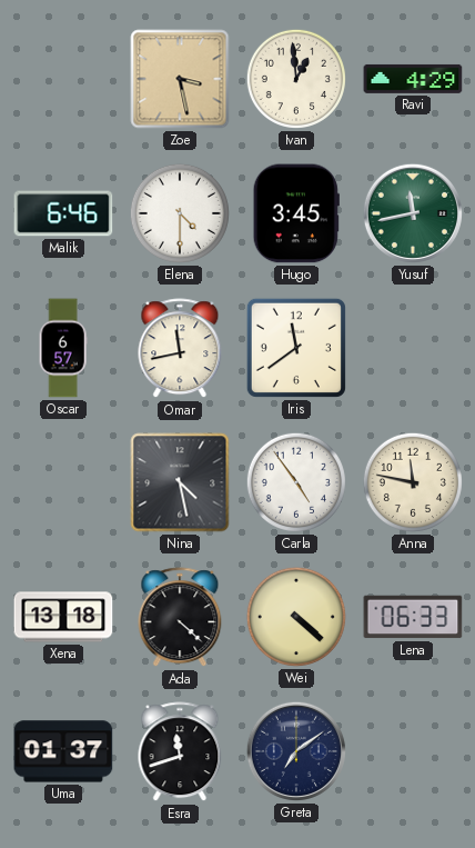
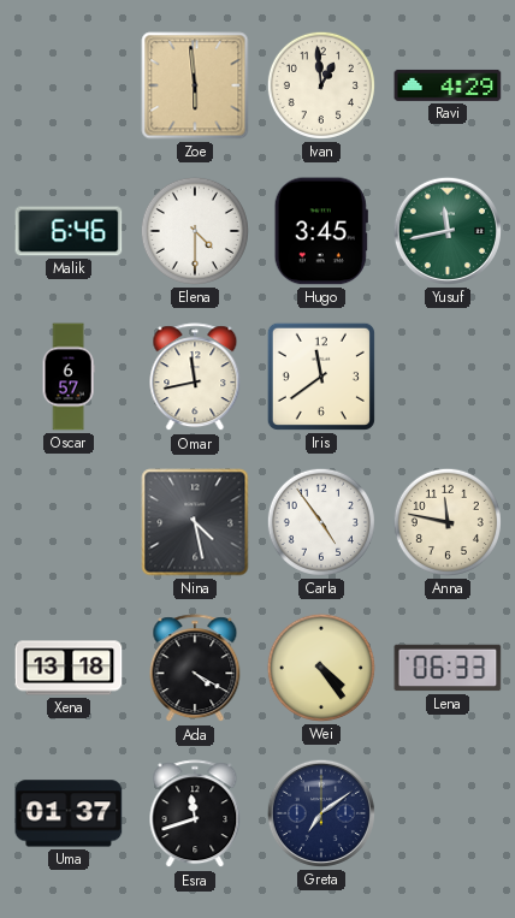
Zoe: 3:28 -> 5:59 (195, 85)
Ada: 4:22 -> 4:20 (195, 669)
Wei: 4:22 -> 4:24 (321, 668)
